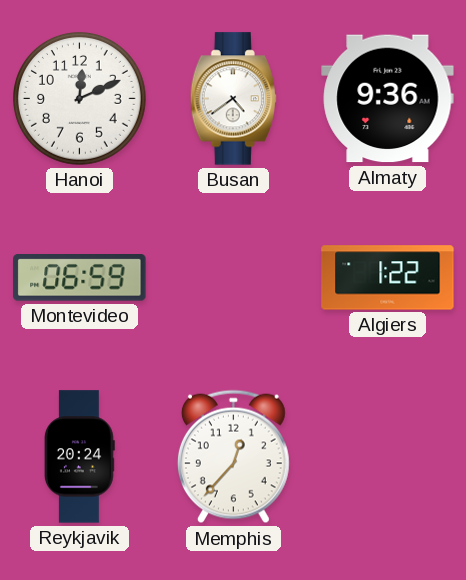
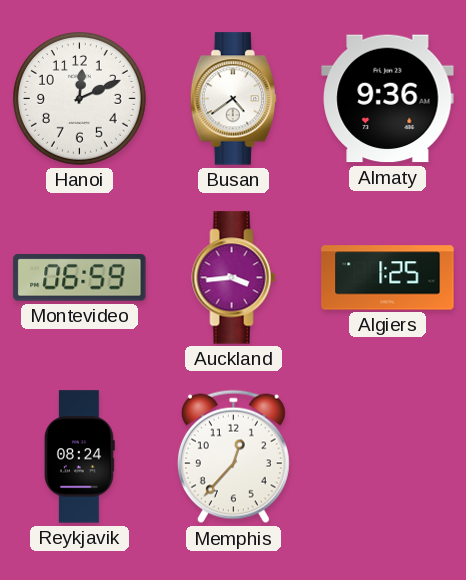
Auckland: none -> 3:44 (234, 278)
Algiers: 1:22 -> 1:25 (388, 278)
Reykjavik: 20:24 -> 08:24 (79, 457)
